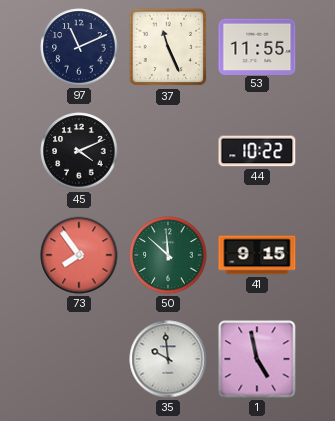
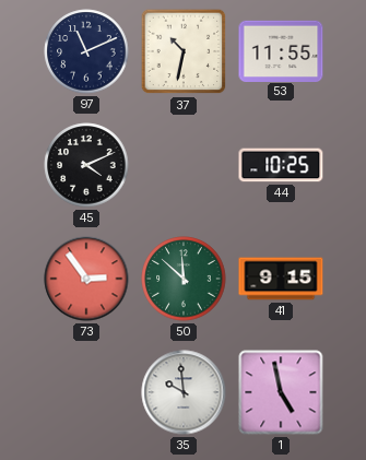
37: 11:26 -> 10:32 (184, 51)
44: 10:22 -> 10:25 (281, 165)
73: 7:54 -> 2:54 (86, 279)
